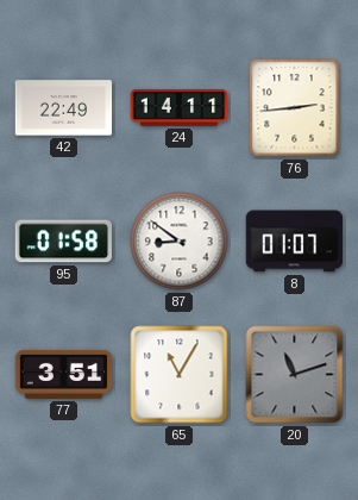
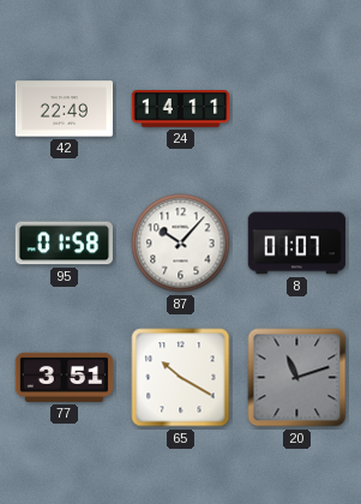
76: 2:44 -> none (295, 108)
87: 8:51 -> 10:07 (181, 244)
65: 11:05 -> 10:20 (181, 378)
